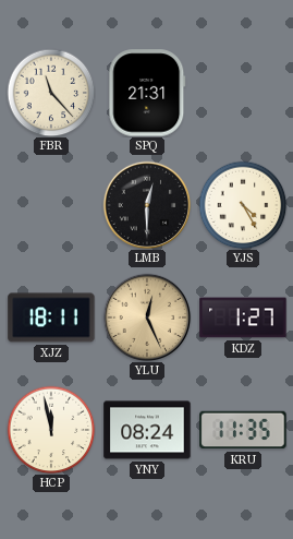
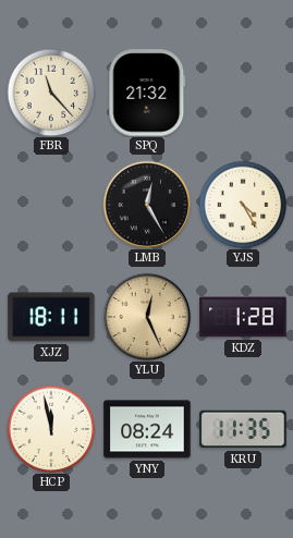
SPQ: 21:31 -> 21:32 (147, 93)
LMB: 12:30 -> 12:25 (147, 205)
KDZ: 1:27 -> 1:28 (243, 317)
